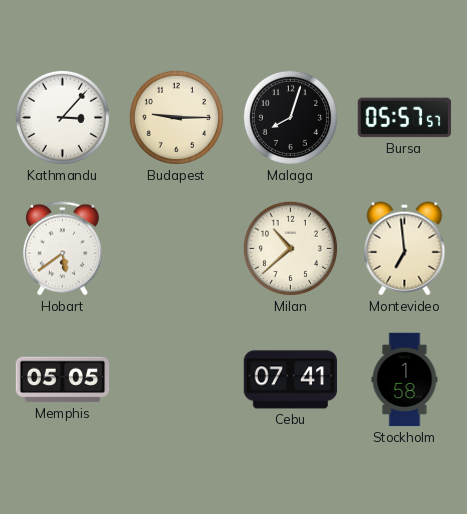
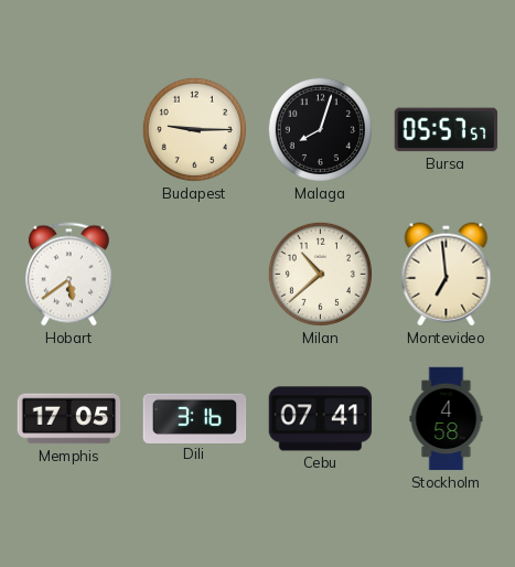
Kathmandu: 3:07 -> none (62, 117)
Memphis: 05:05 -> 17:05 (69, 419)
Dili: none -> 3:16 (195, 418)
Stockholm: 1:58 -> 4:58 (447, 419)
